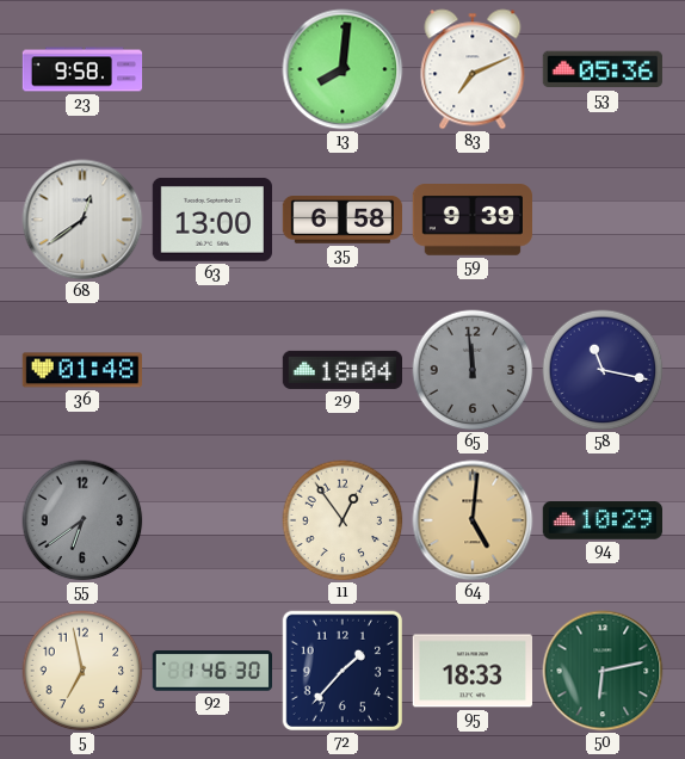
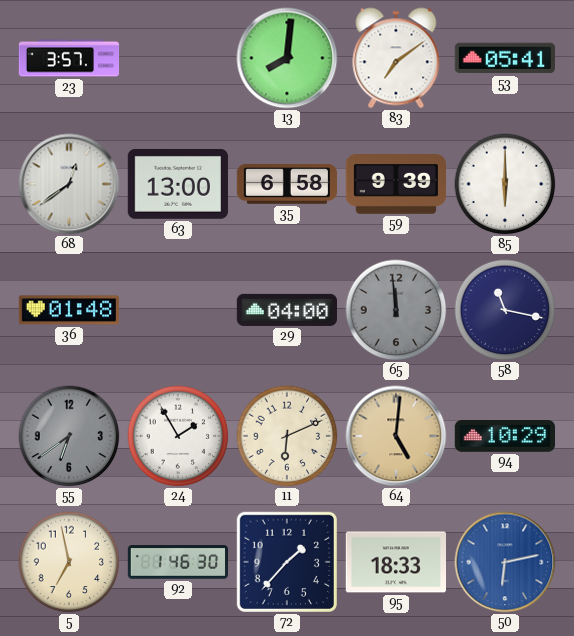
23: 9:58 -> 3:57 (69, 58)
83: 7:11 -> 7:09 (396, 58)
53: 05:36 -> 05:41 (505, 58)
85: none -> 6:00 (505, 184)
29: 18:04 -> 04:00 (286, 310)
24: none -> 1:55 (178, 436)
11: 12:54 -> 6:11 (287, 436)
50 dial: green -> blue (505, 562)
